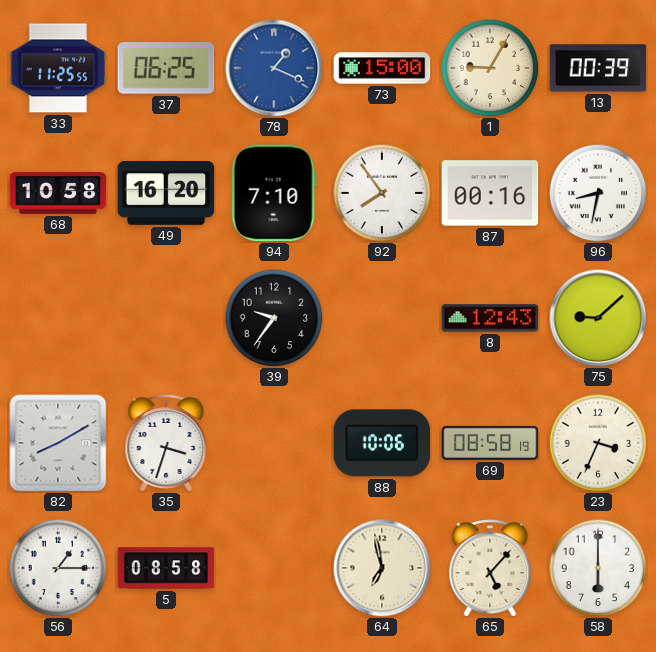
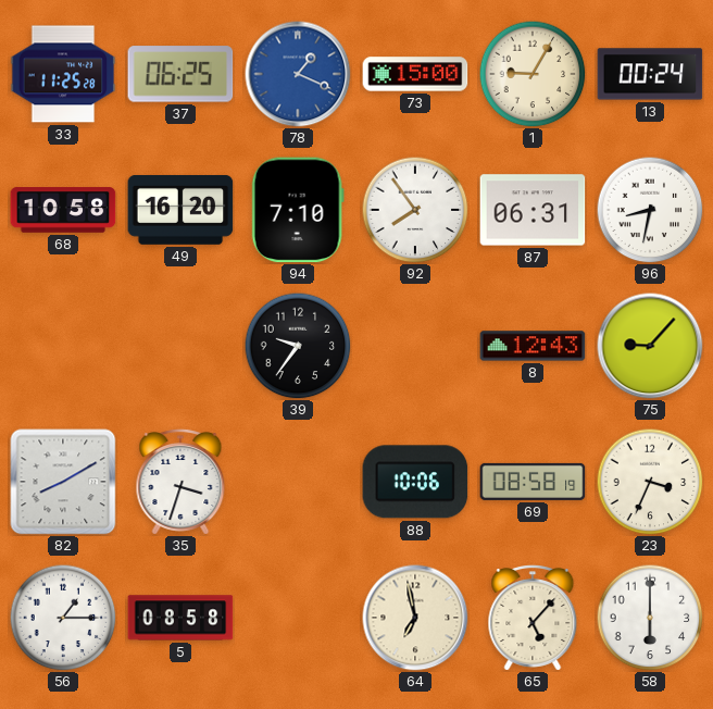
33: 11:25:55 -> 11:25:28 (63, 74)
13: 00:39 -> 00:24 (650, 74)
87: 00:16 -> 06:31 (533, 210)
75: 9:08 -> 9:07 (650, 346)
